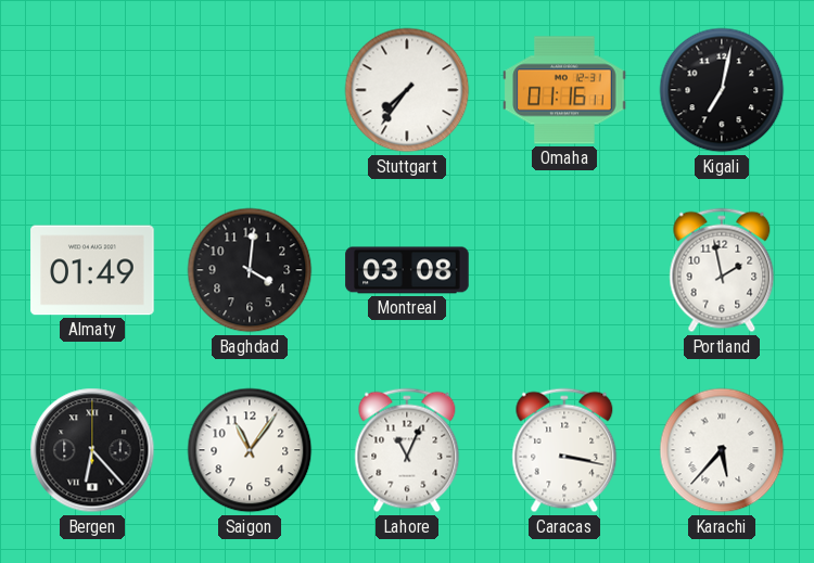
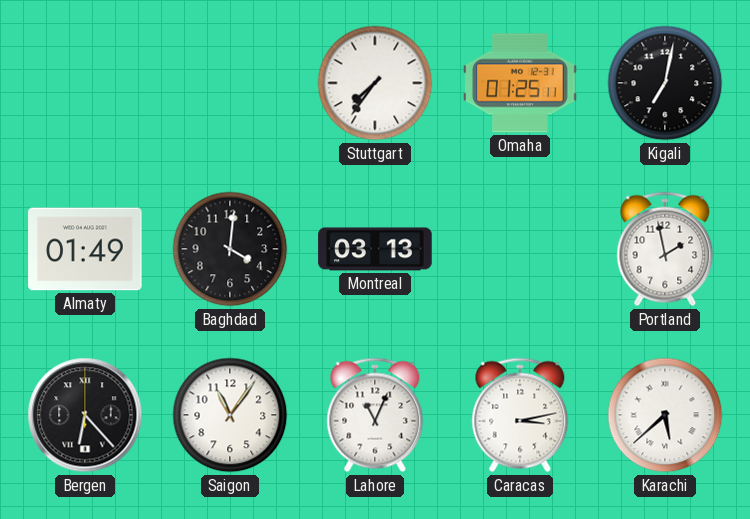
Omaha: 01:16 -> 01:25 (520, 83)
Montreal: 03:08 -> 03:13 (375, 249)
Caracas: 3:17 -> 3:13 (520, 415)
Karachi: 5:37 -> 5:38 (665, 415)
